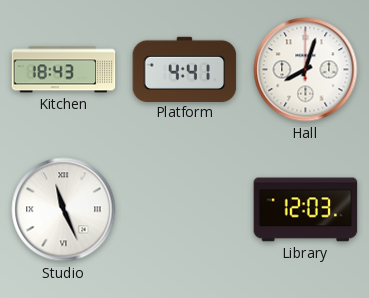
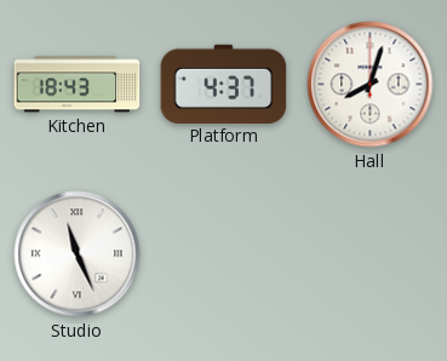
Platform: 4:41 -> 4:37 (224, 84)
Library: 12:03 -> none (306, 210)
